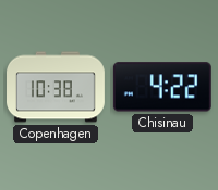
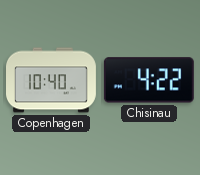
Copenhagen: 10:38 -> 10:40 (52, 80)
